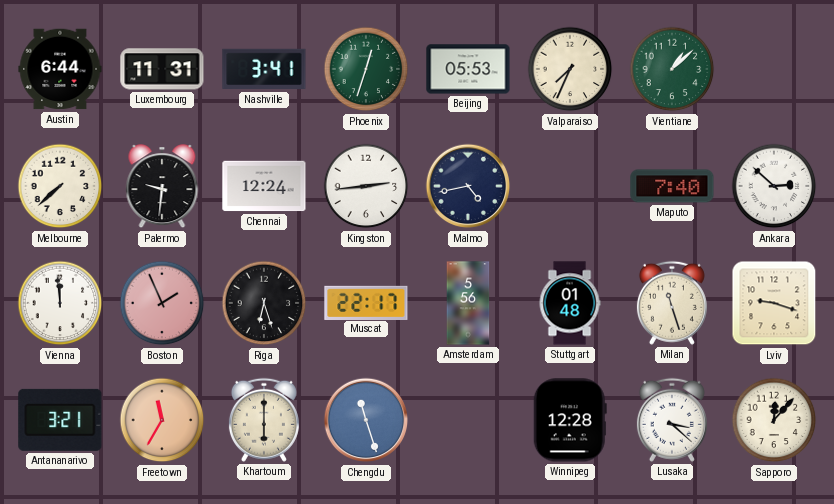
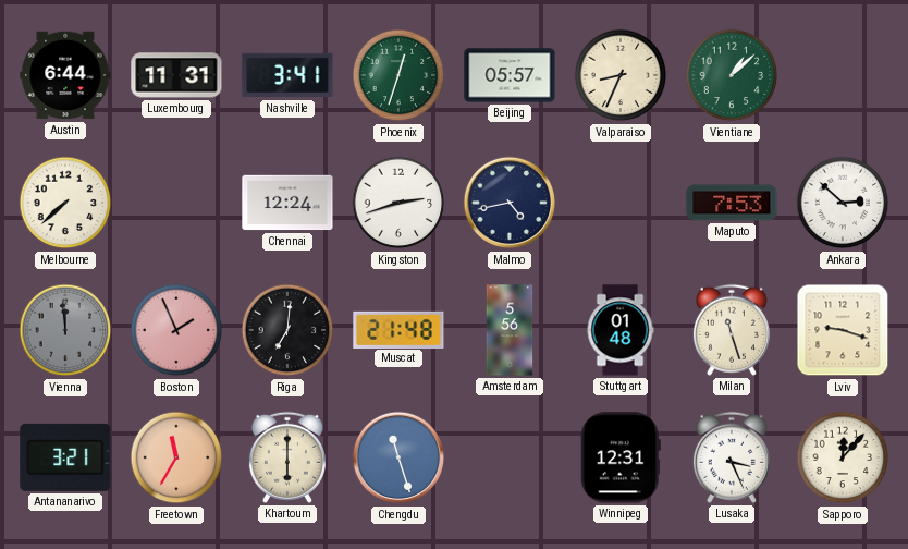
Beijing: 05:53 -> 05:57 (510, 75)
Valparaiso: 7:34 -> 8:34 (621, 75)
Palermo: 9:31 -> none (162, 187)
Kingston: 2:44 -> 2:42 (398, 203)
Maputo: 7:40 -> 7:53 (732, 203)
Vienna dial: white -> grey (65, 330)
Riga: 6:27 -> 7:01 (287, 330)
Muscat: 22:17 -> 21:48 (398, 329)
Winnipeg: 12:28 -> 12:31 (621, 457)
Lusaka: 3:22 -> 3:26 (732, 457)
